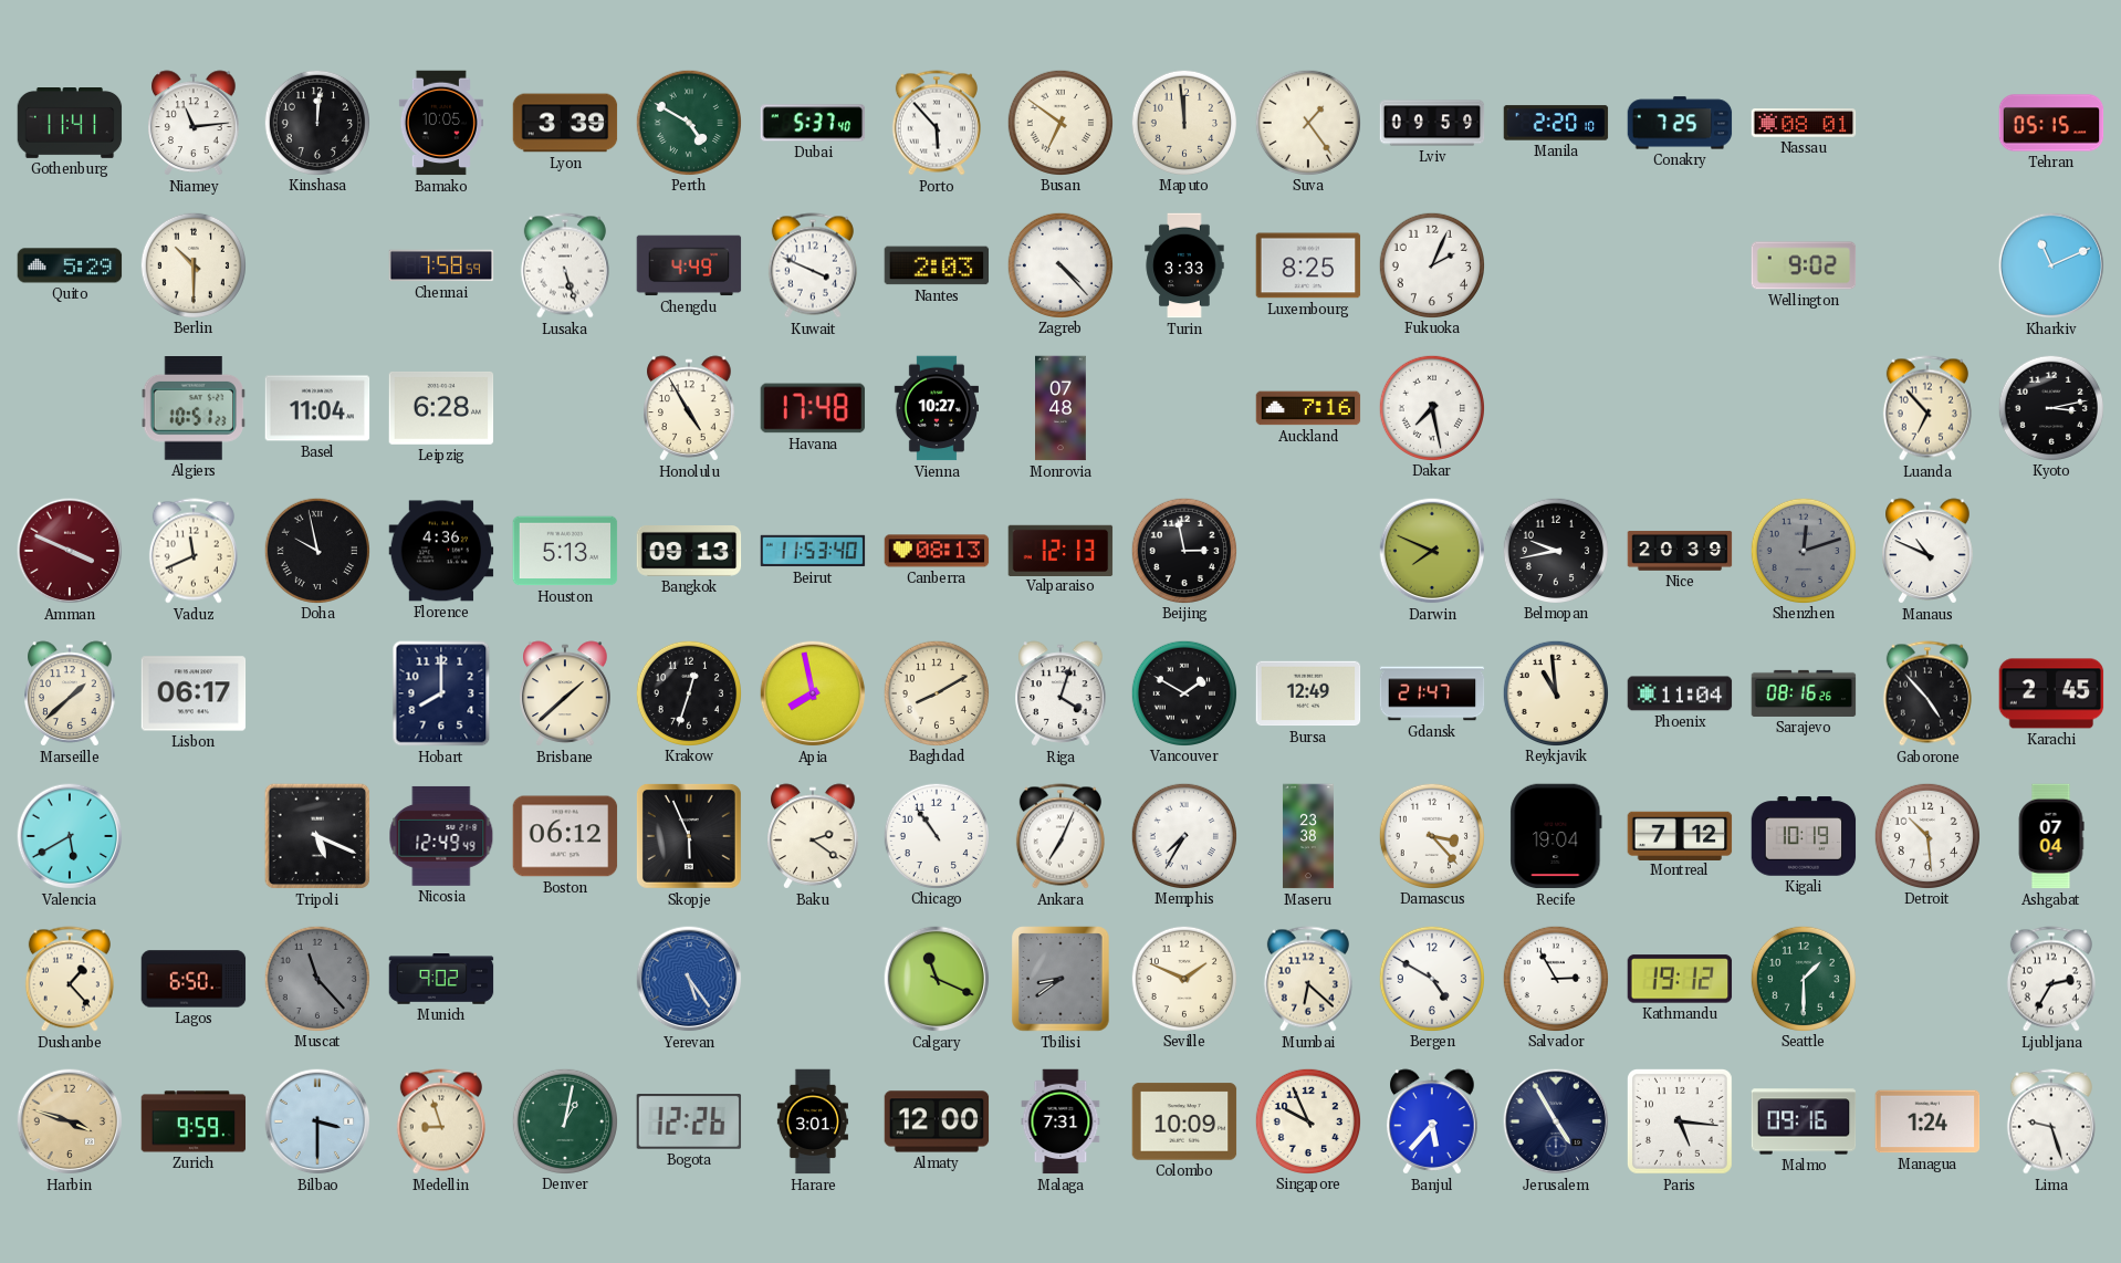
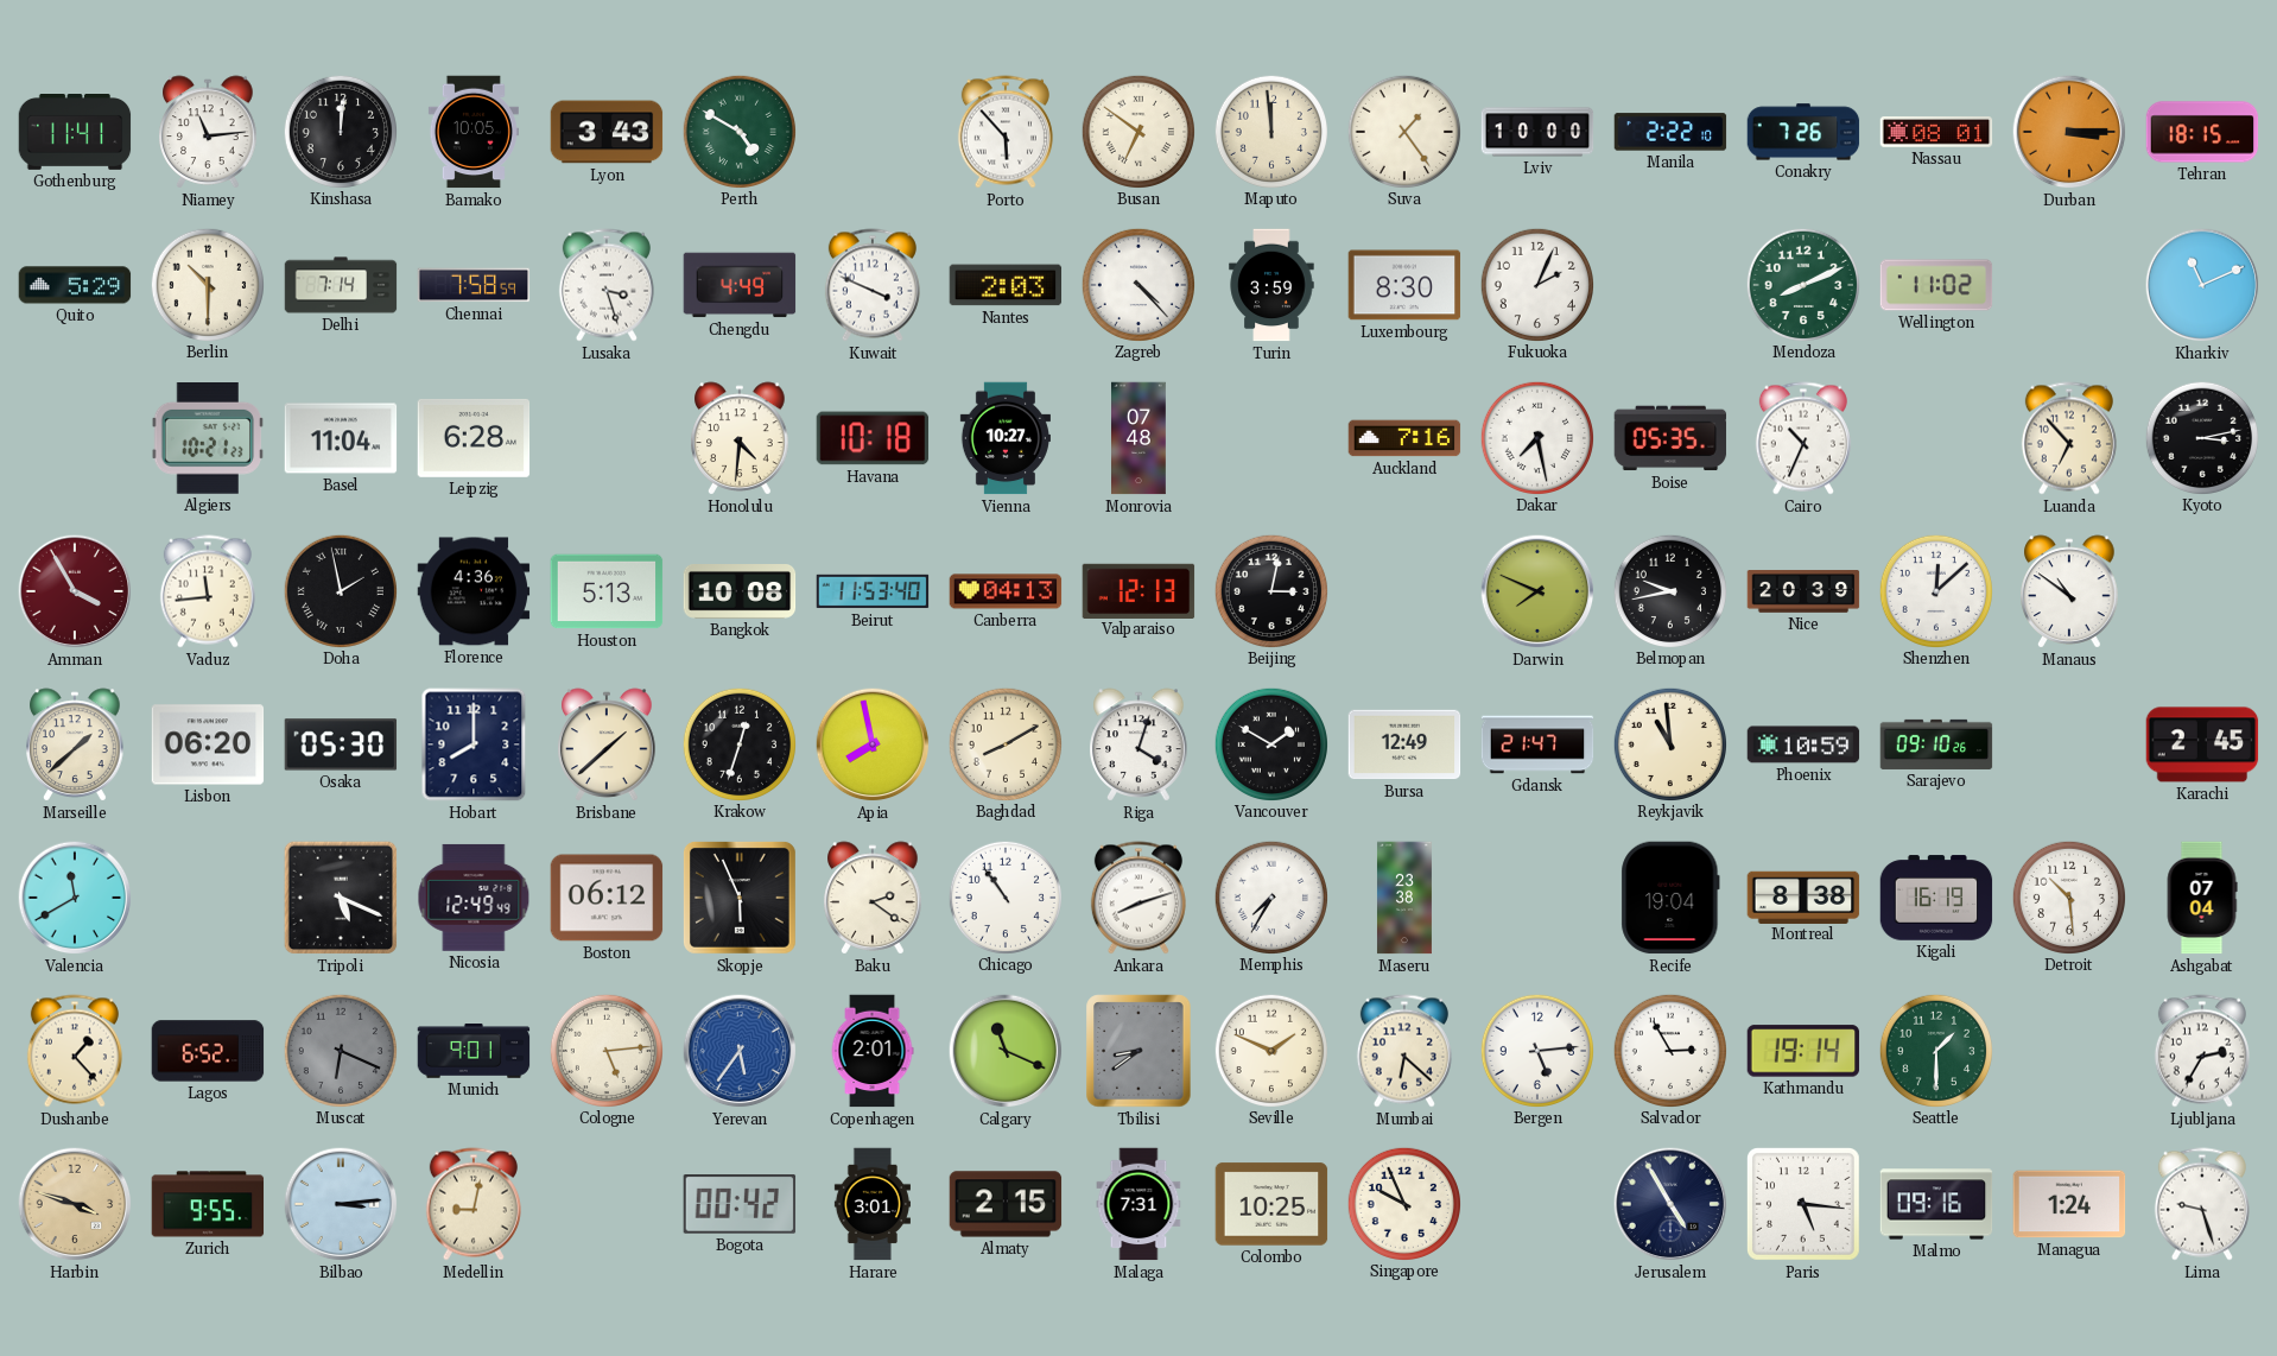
Lyon: 3:39 -> 3:43 (607, 132)
Dubai: 5:37 -> none (813, 123)
Lviv: 09:59 -> 10:00 (1537, 132)
Manila: 2:20 -> 2:22 (1670, 132)
Conakry: 7:25 -> 7:26 (1803, 132)
Durban: none -> 3:15 (2069, 132)
Tehran: 05:15 -> 18:15 (2202, 132)
Delhi: none -> 7:14 (341, 285)
Lusaka: 5:27 -> 3:27 (607, 285)
Turin: 3:33 -> 3:59 (1271, 285)
Luxembourg: 8:25 -> 8:30 (1404, 285)
Mendoza: none -> 8:11 (1802, 284)
Wellington: 9:02 -> 11:02 (1936, 285)
Algiers: 10:51 -> 10:21 (208, 439)
Honolulu: 4:55 -> 4:31 (740, 438)
Havana: 17:48 -> 10:18 (873, 438)
Boise: none -> 05:35 (1670, 438)
Cairo: none -> 10:34 (1803, 438)
Amman: 3:49 -> 3:55 (75, 591)
Vaduz: 11:41 -> 11:44 (208, 591)
Doha: 9:58 -> 1:58 (340, 590)
Bangkok: 09:13 -> 10:08 (740, 593)
Canberra: 08:13 -> 04:13 (1006, 591)
Beijing: 2:58 -> 3:02 (1270, 590)
Shenzhen: 12:12 -> 12:08 (1935, 590)
Shenzhen dial: grey -> white (1935, 590)
Manaus: 10:49 -> 10:51 (2069, 591)
Lisbon: 06:17 -> 06:20 (208, 744)
Osaka: none -> 05:30 (341, 744)
Phoenix: 11:04 -> 10:59 (1803, 744)
Sarajevo: 08:16 -> 09:10 (1936, 744)
Gaborone: 4:53 -> none (1927, 693)
Valencia: 5:40 -> 11:40 (75, 898)
Ankara: 7:04 -> 8:12 (1138, 898)
Damascus: 3:23 -> none (1431, 835)
Montreal: 7:12 -> 8:38 (1803, 896)
Kigali: 10:19 -> 16:19 (1936, 898)
Lagos: 6:50 -> 6:52 (208, 1051)
Muscat: 11:23 -> 6:19 (340, 1050)
Munich: 9:02 -> 9:01 (474, 1051)
Cologne: none -> 5:14 (605, 1050)
Yerevan: 5:24 -> 5:36 (740, 1051)
Copenhagen: none -> 2:01 (873, 1051)
Bergen: 4:50 -> 5:14 (1536, 1050)
Kathmandu: 19:12 -> 19:14 (1803, 1051)
Zurich: 9:59 -> 9:55 (208, 1204)
Bilbao: 3:30 -> 3:14 (341, 1204)
Medellin: 8:57 -> 9:02 (474, 1204)
Denver: 1:02 -> none (564, 1120)
Bogota: 12:26 -> 00:42 (740, 1205)
Almaty: 12:00 -> 2:15 (1006, 1204)
Colombo: 10:09 -> 10:25 (1271, 1204)
Banjul: 5:37 -> none (1432, 1121)
